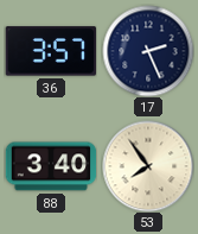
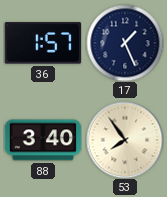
36: 3:57 -> 1:57 (42, 43)
17: 2:26 -> 1:26 (125, 43)
